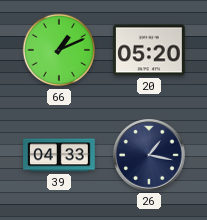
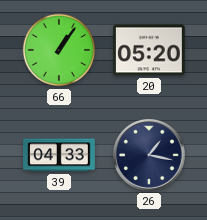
66: 1:11 -> 1:06 (59, 50)
